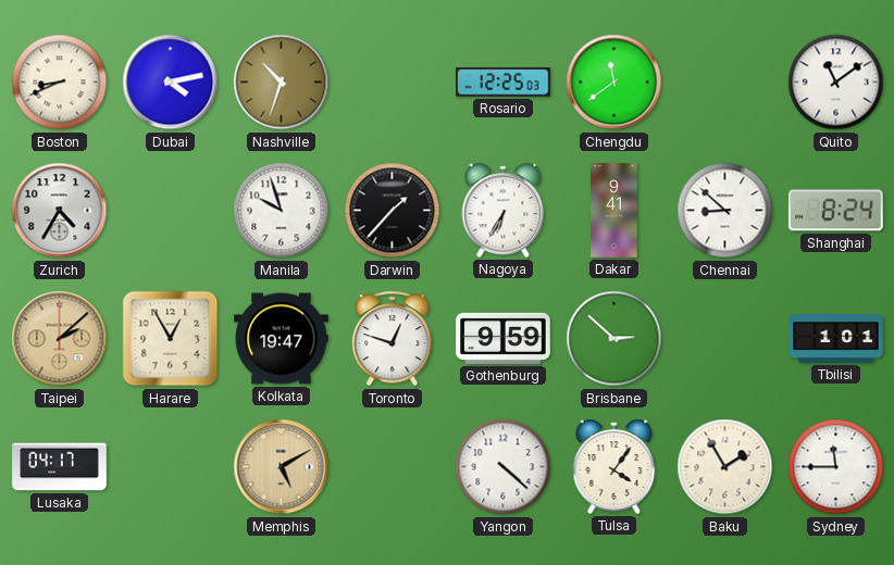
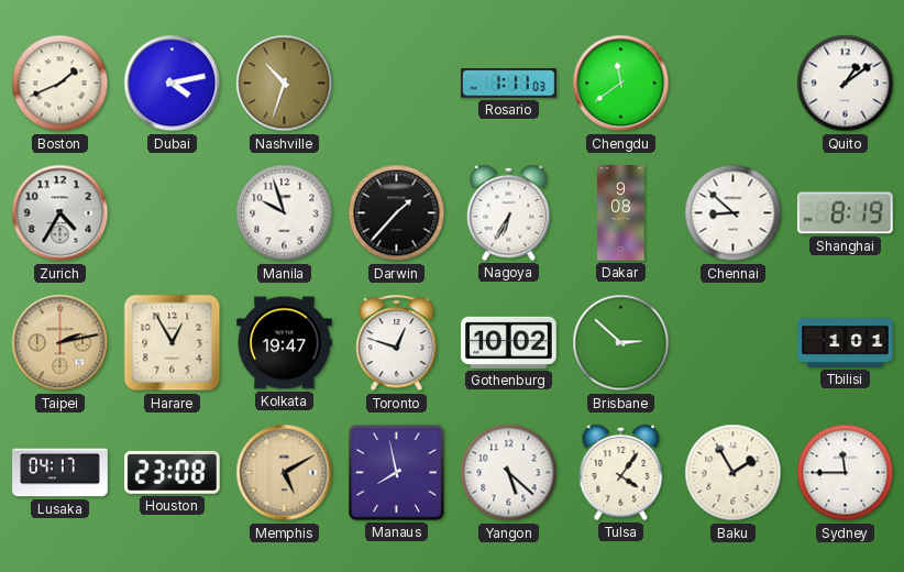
Boston: 8:41 -> 1:41 (60, 84)
Rosario: 12:25 -> 1:11 (509, 84)
Quito: 11:09 -> 1:09 (846, 84)
Dakar: 9:41 -> 9:08 (621, 213)
Shanghai: 8:24 -> 8:19 (845, 213)
Taipei: 2:08 -> 2:13 (60, 343)
Gothenburg: 9:59 -> 10:02 (509, 342)
Houston: none -> 23:08 (173, 472)
Manaus: none -> 7:58 (396, 472)
Yangon: 4:22 -> 5:22 (509, 473)
